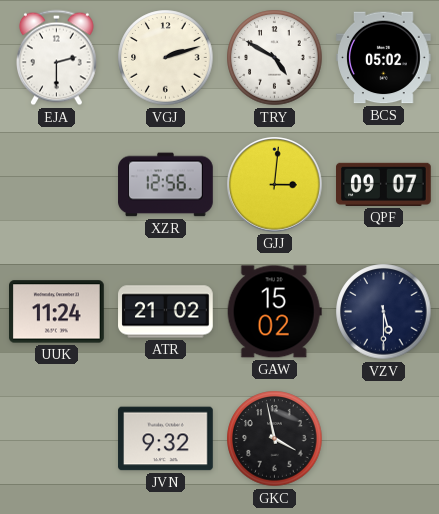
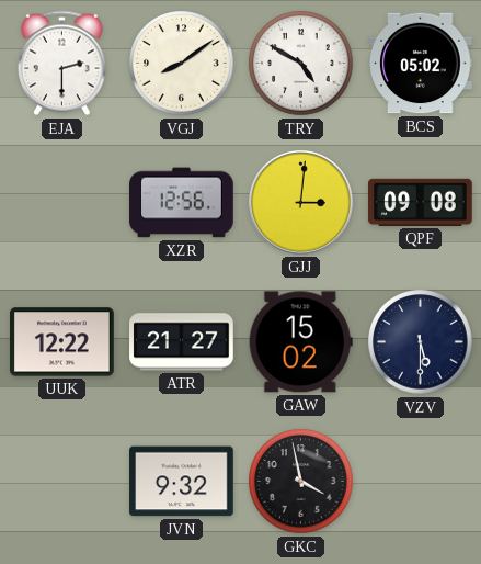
VGJ: 2:12 -> 8:09 (182, 64)
QPF: 09:07 -> 09:08 (421, 202)
UUK: 11:24 -> 12:22 (62, 342)
ATR: 21:02 -> 21:27 (182, 342)
